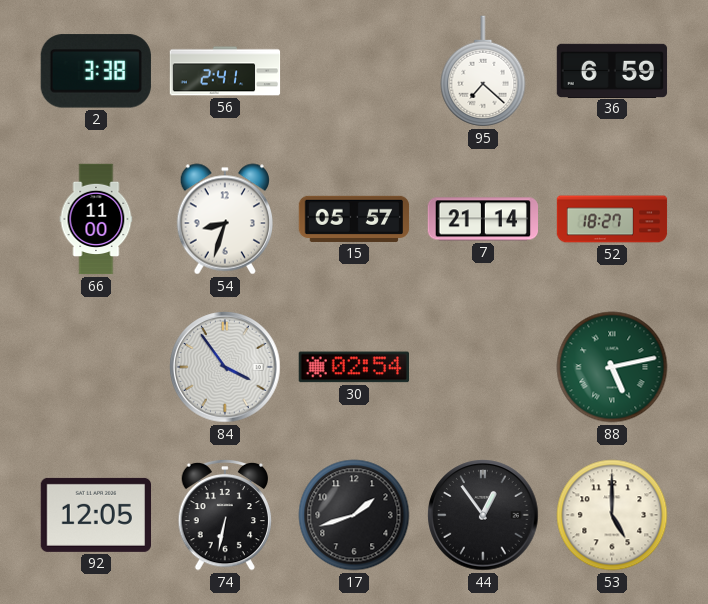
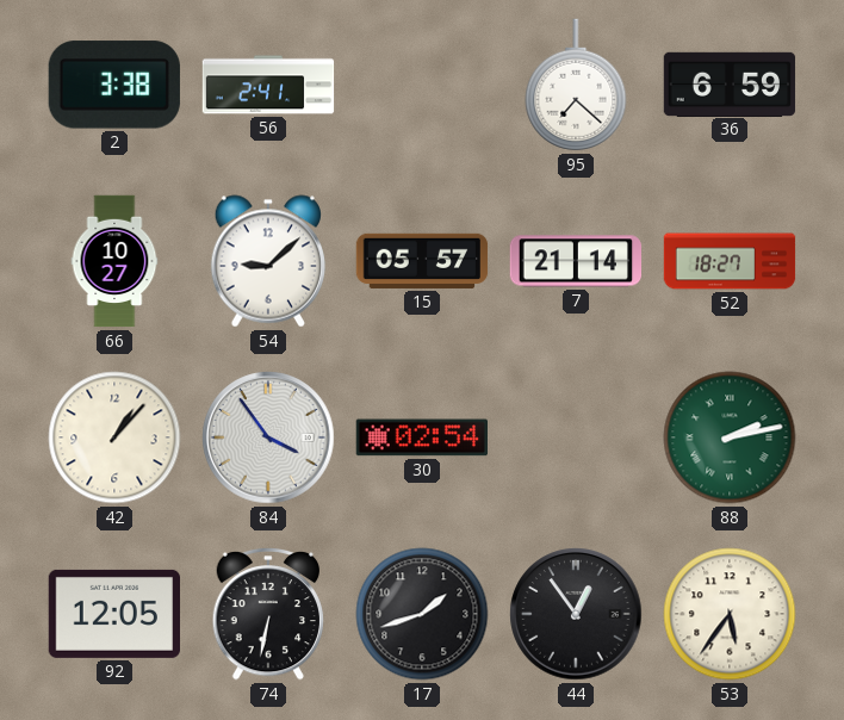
66: 11:00 -> 10:27 (114, 261)
54: 8:33 -> 9:08 (267, 261)
42: none -> 1:07 (114, 437)
88: 5:13 -> 2:13 (730, 437)
53: 5:00 -> 5:36 (730, 614)
